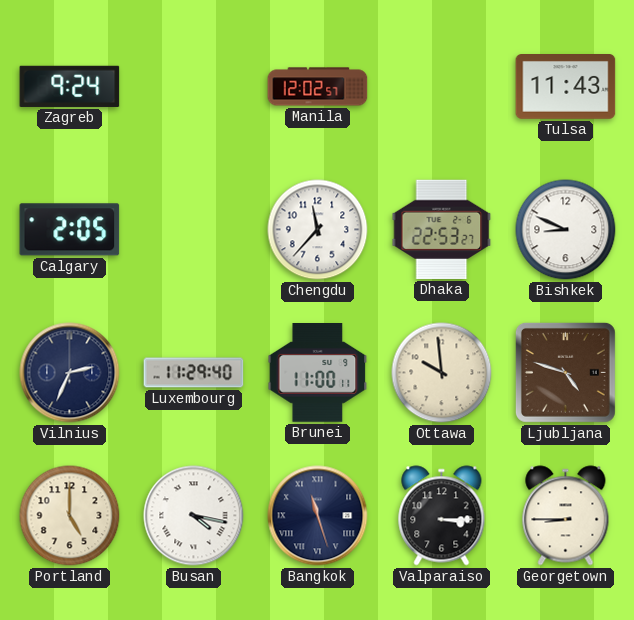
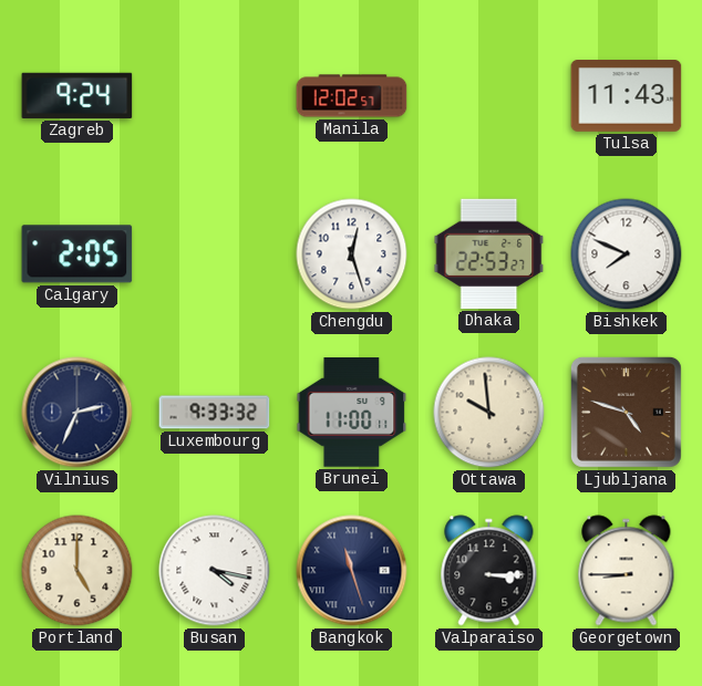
Chengdu: 11:37 -> 12:27 (352, 254)
Bishkek: 8:49 -> 7:49 (627, 254)
Luxembourg: 11:29 -> 9:33 (215, 413)
